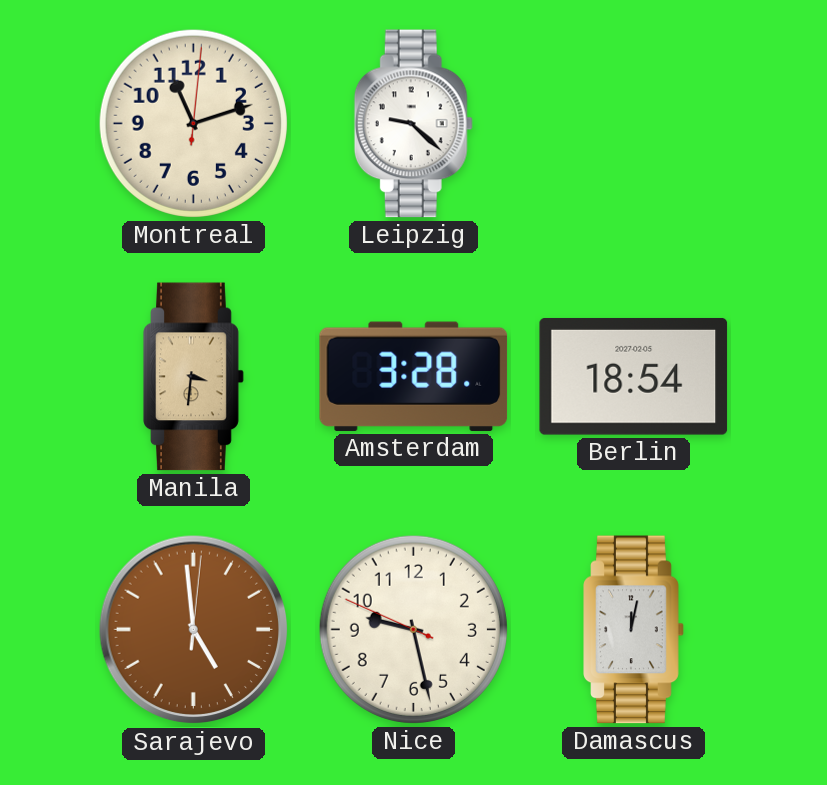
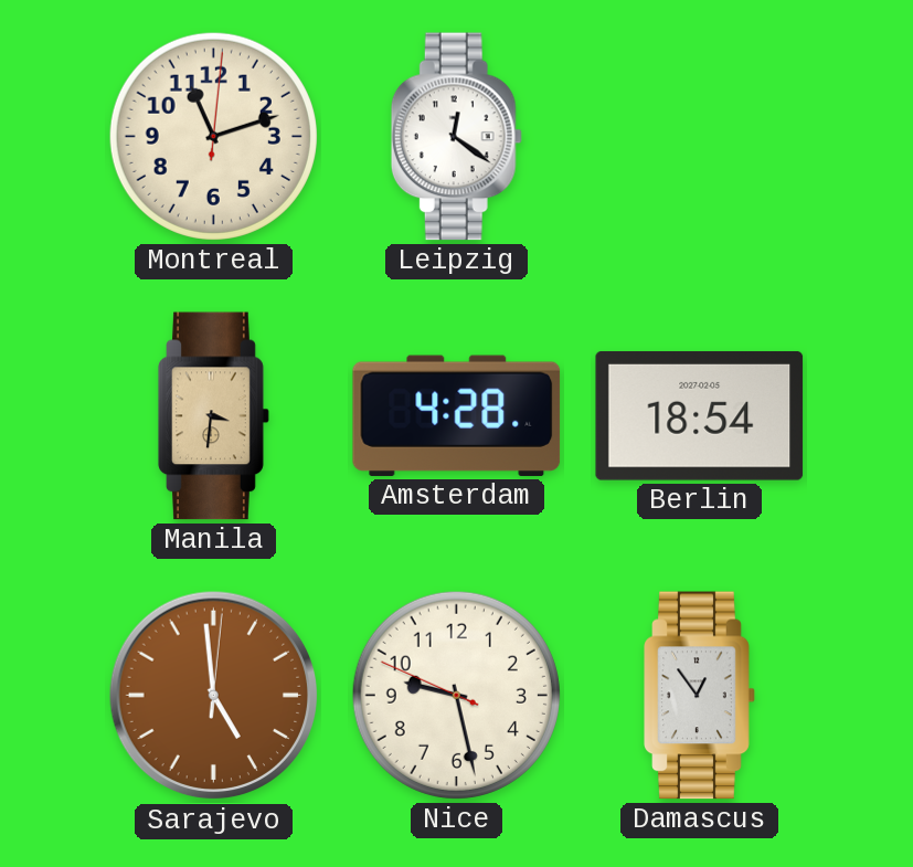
Leipzig: 9:22 -> 12:21 (456, 137)
Amsterdam: 3:28 -> 4:28 (457, 415)
Damascus: 12:02 -> 12:54 (700, 696)
